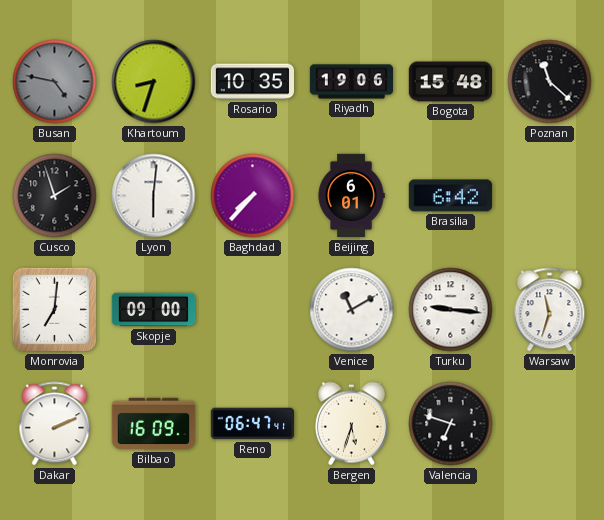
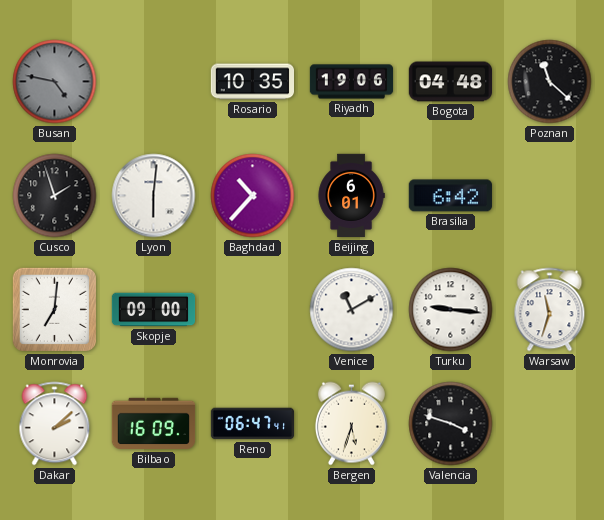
Khartoum: 8:33 -> none (154, 82)
Bogota: 15:48 -> 04:48 (450, 82)
Baghdad: 7:37 -> 10:37 (253, 196)
Dakar: 2:11 -> 2:08 (55, 424)
Valencia: 6:48 -> 3:48 (451, 424)
